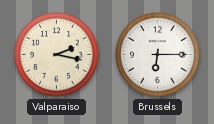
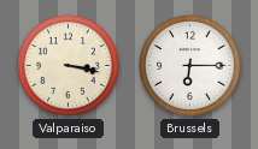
Valparaiso: 2:17 -> 3:17 (69, 66)
